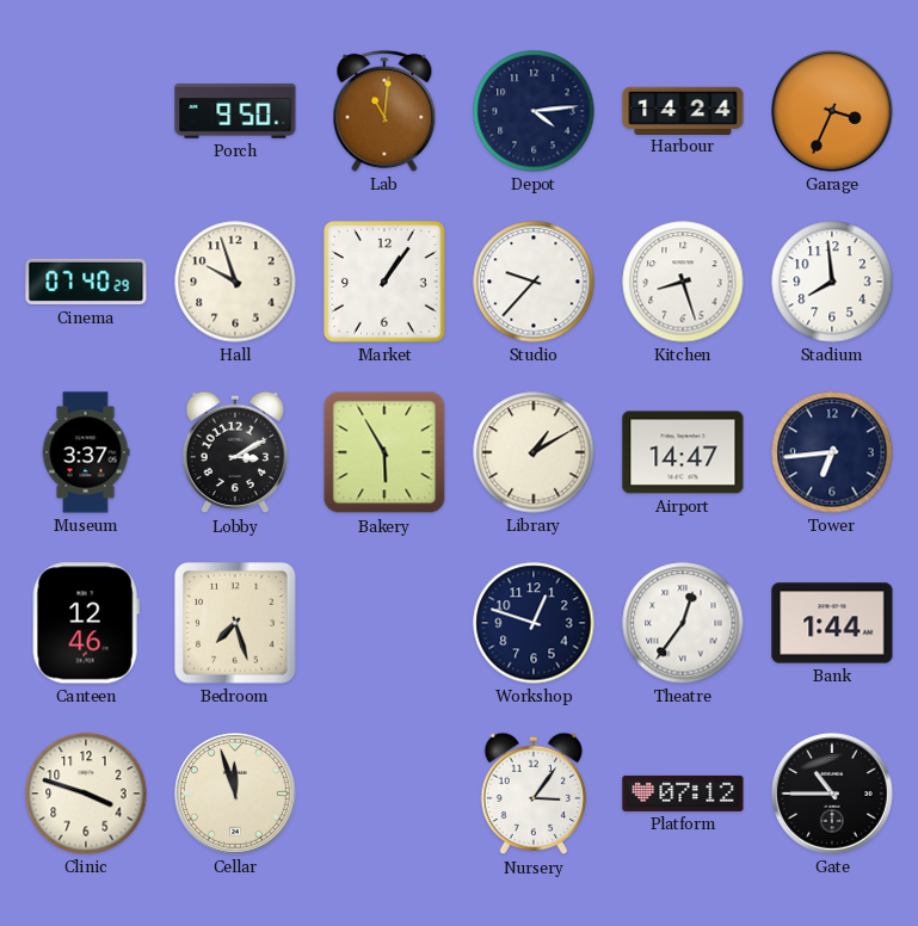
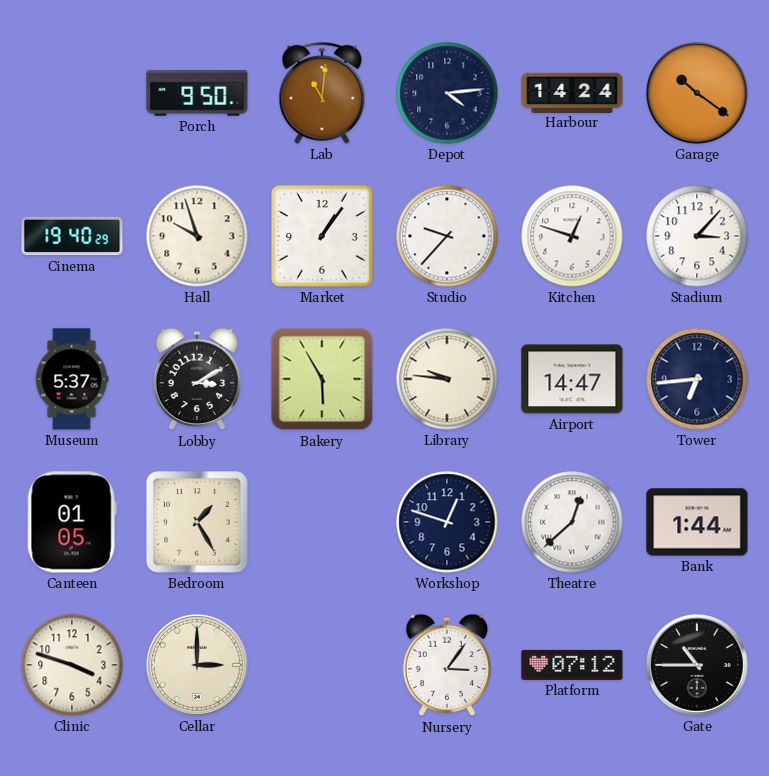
Garage: 3:34 -> 10:21 (698, 94)
Cinema: 07:40 -> 19:40 (72, 236)
Kitchen: 8:27 -> 12:48 (572, 236)
Stadium: 7:59 -> 3:07 (697, 236)
Museum: 3:37 -> 5:37 (72, 379)
Library: 1:10 -> 9:46 (447, 379)
Canteen: 12:46 -> 01:05 (72, 522)
Bedroom: 7:27 -> 1:25 (197, 522)
Theatre: 12:36 -> 12:38 (572, 522)
Cellar: 11:57 -> 3:00 (198, 666)
